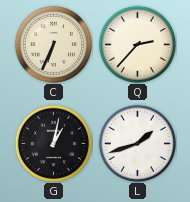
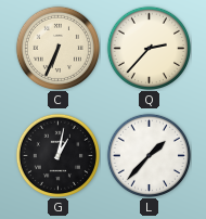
L: 1:42 -> 1:37 (149, 155)
